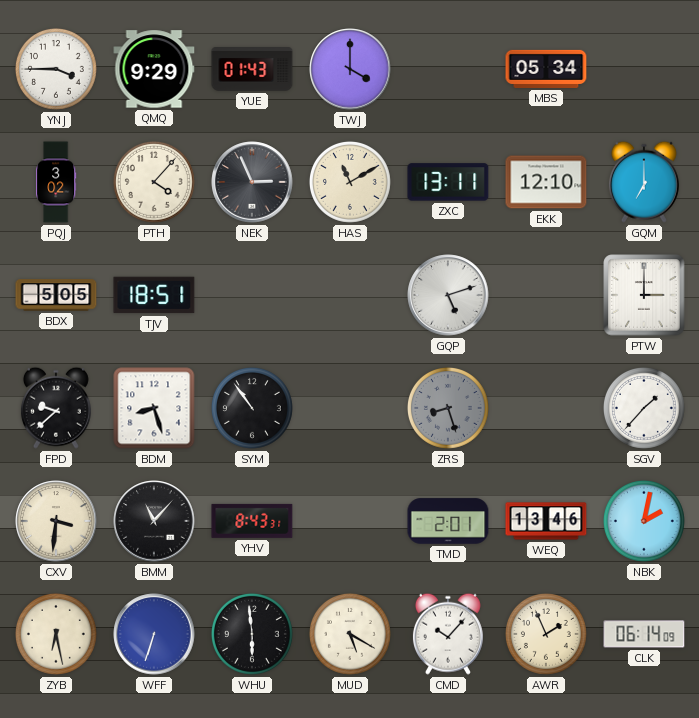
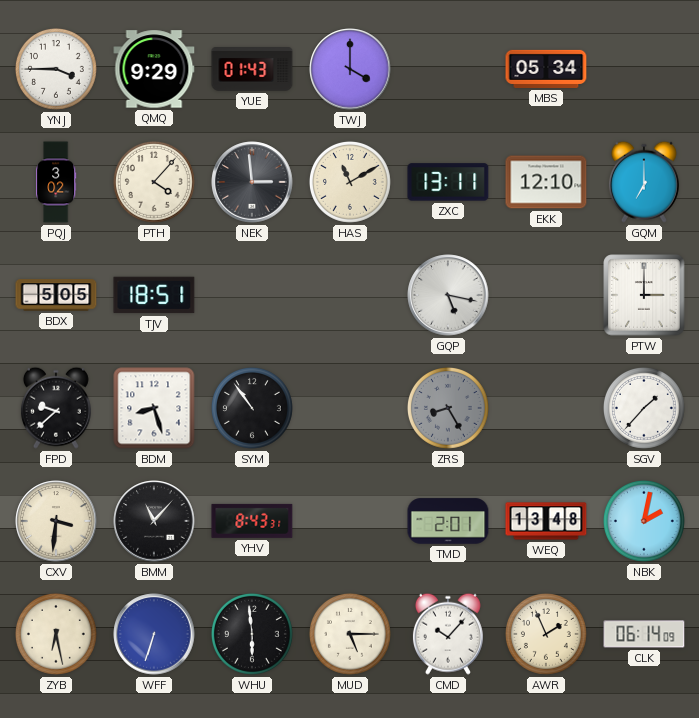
NEK: 2:56 -> 2:59 (252, 182)
GQP: 5:12 -> 5:17 (448, 295)
ZRS: 8:27 -> 8:25 (448, 408)
WEQ: 13:46 -> 13:48 (546, 521)
MUD: 5:20 -> 5:15 (350, 634)
